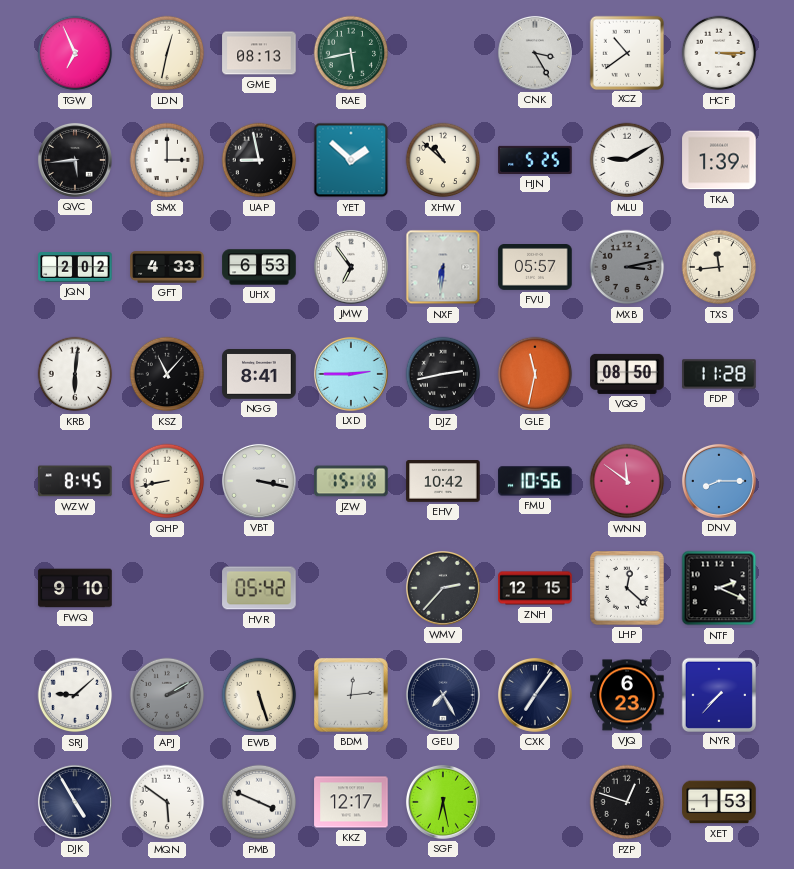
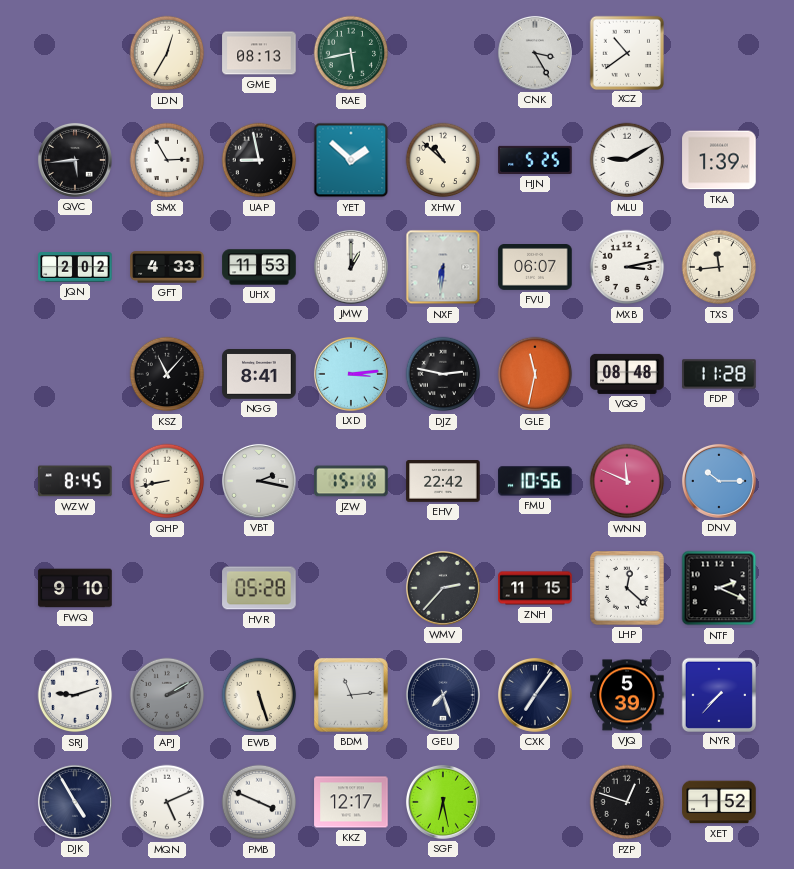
TGW: 6:56 -> none (75, 53)
LDN: 12:32 -> 12:35 (167, 53)
HCF: 3:15 -> none (719, 53)
SMX: 3:00 -> 2:55 (167, 160)
UHX: 6:53 -> 11:53 (259, 267)
JMW: 6:54 -> 1:00 (351, 267)
FVU: 05:57 -> 06:07 (535, 268)
MXB dial: grey -> white (627, 267)
KRB: 6:01 -> none (75, 374)
LXD: 2:45 -> 3:14 (351, 374)
DJZ: 2:43 -> 2:47 (443, 374)
VQG: 08:50 -> 08:48 (627, 374)
VBT: 3:17 -> 2:17 (259, 481)
EHV: 10:42 -> 22:42 (443, 482)
WNN: 11:51 -> 11:49 (627, 481)
DNV: 8:15 -> 10:15 (719, 481)
HVR: 05:42 -> 05:28 (259, 588)
ZNH: 12:15 -> 11:15 (535, 588)
SRJ: 9:08 -> 9:12 (75, 695)
BDM: 12:14 -> 11:14 (351, 695)
GEU: 7:25 -> 7:27 (443, 695)
VJQ: 6:23 -> 5:39 (627, 695)
MQN: 5:51 -> 5:11 (167, 802)
XET: 1:53 -> 1:52 (719, 802)
